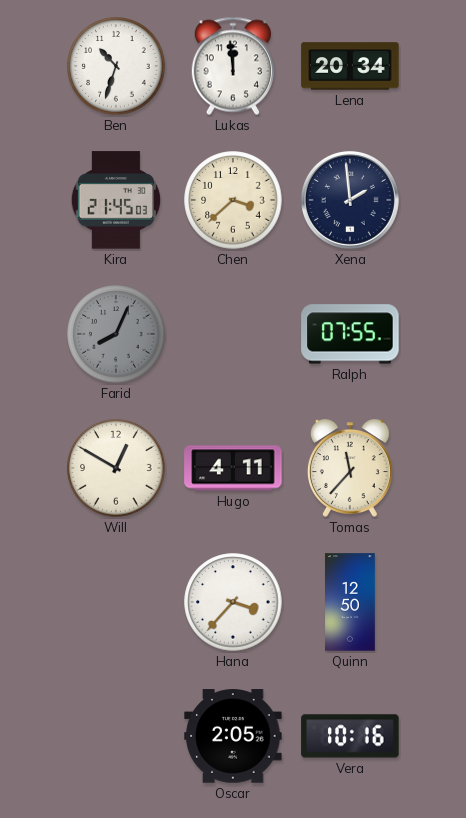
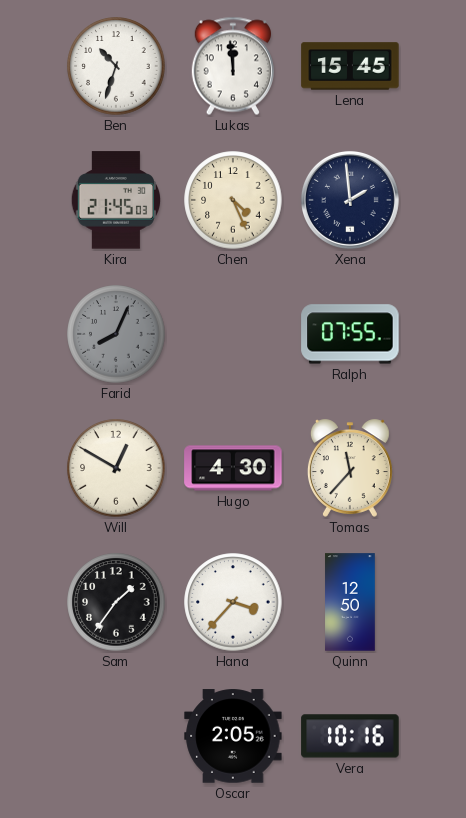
Lena: 20:34 -> 15:45 (350, 66)
Chen: 3:38 -> 4:26 (233, 200)
Hugo: 4:11 -> 4:30 (233, 468)
Sam: none -> 1:36 (116, 602)
